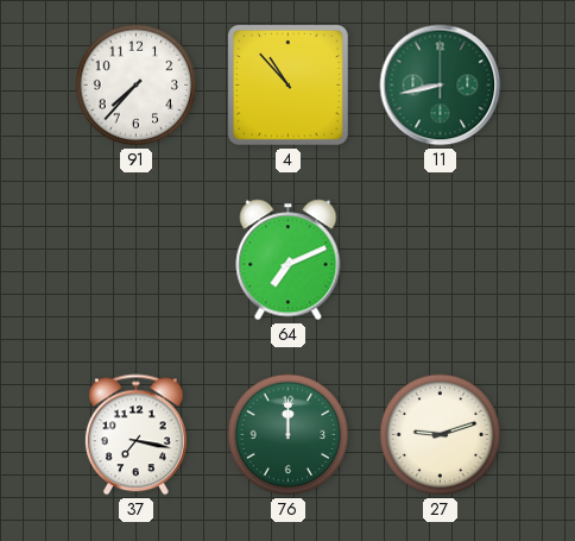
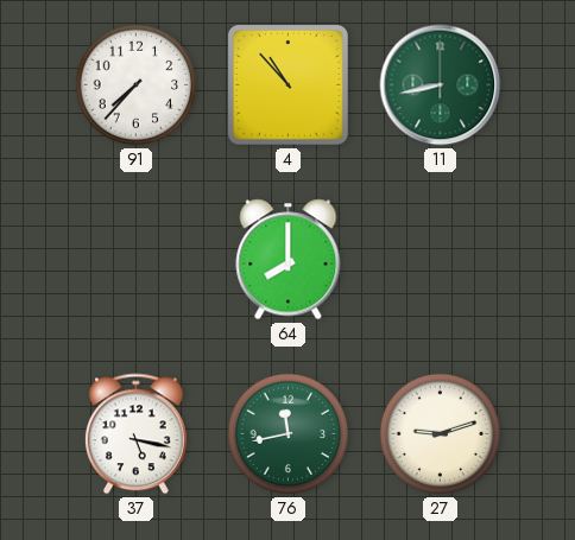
64: 7:11 -> 8:00 (289, 260)
37: 7:17 -> 5:17 (135, 434)
76: 12:00 -> 11:43 (289, 434)
